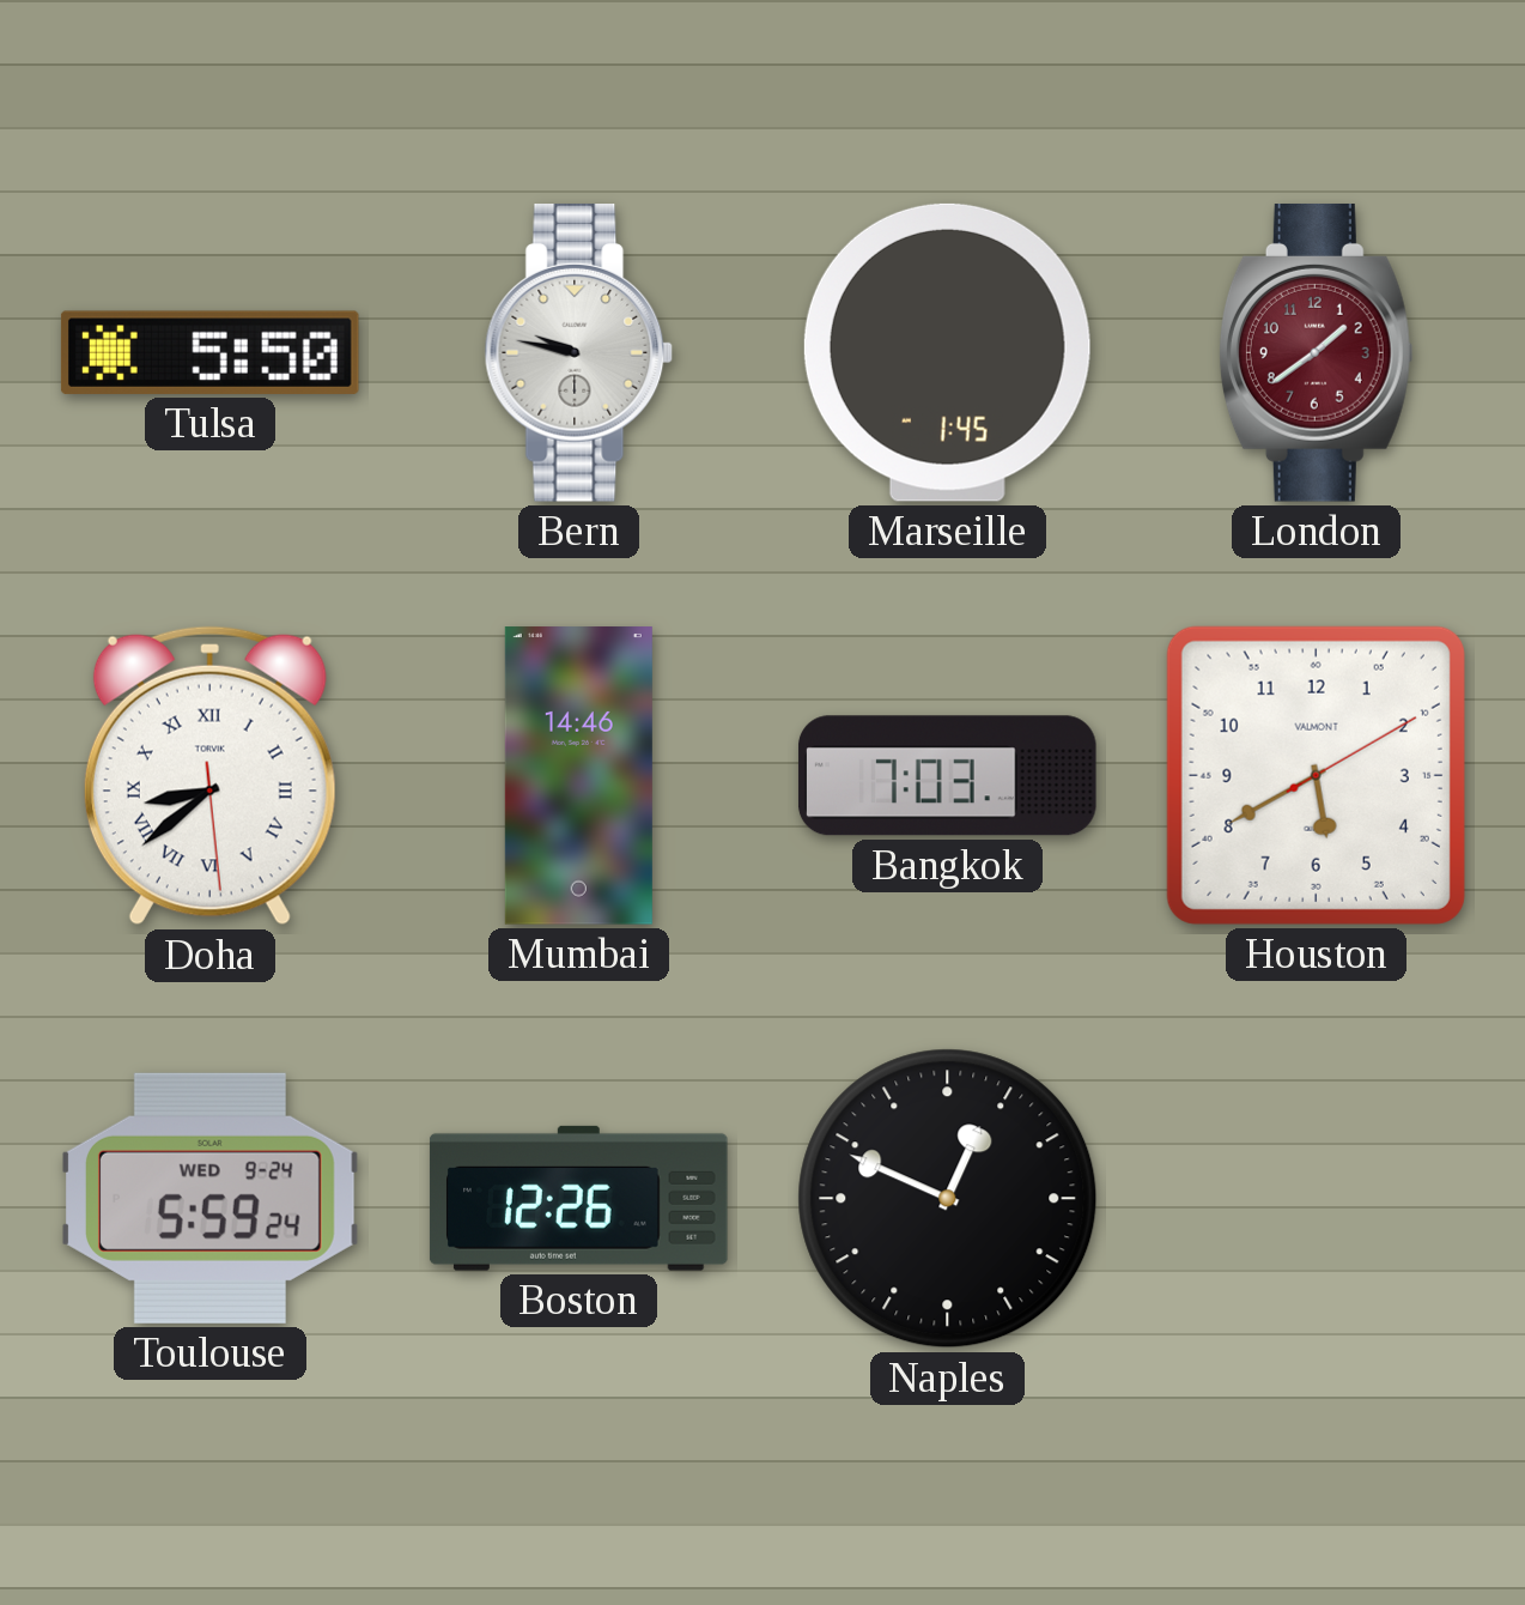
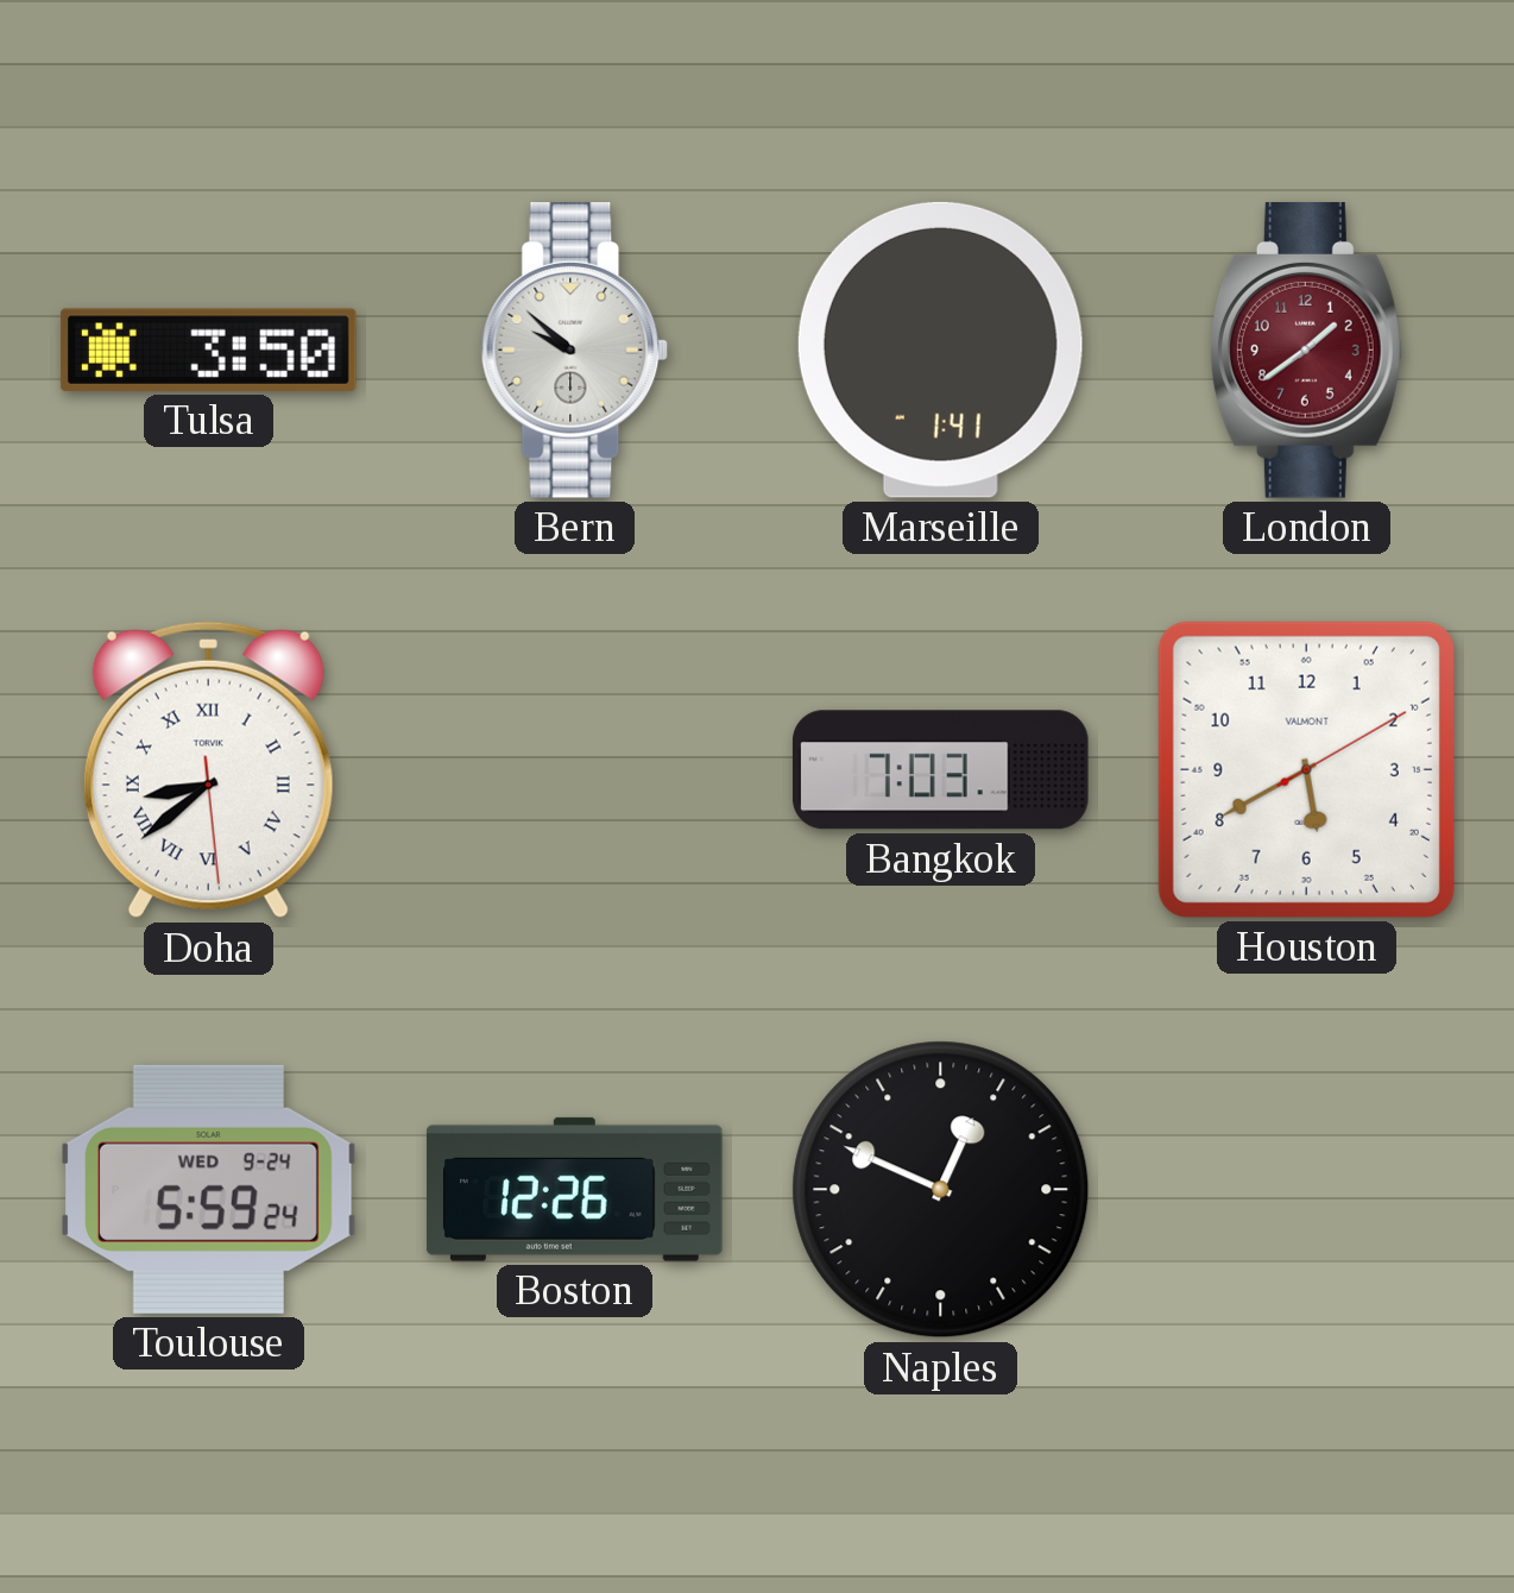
Tulsa: 5:50 -> 3:50 (208, 350)
Bern: 9:47 -> 9:52 (575, 351)
Marseille: 1:45 -> 1:41 (940, 350)
Mumbai: 14:46 -> none (578, 776)
